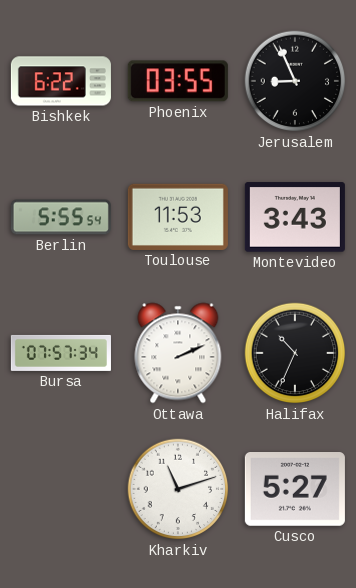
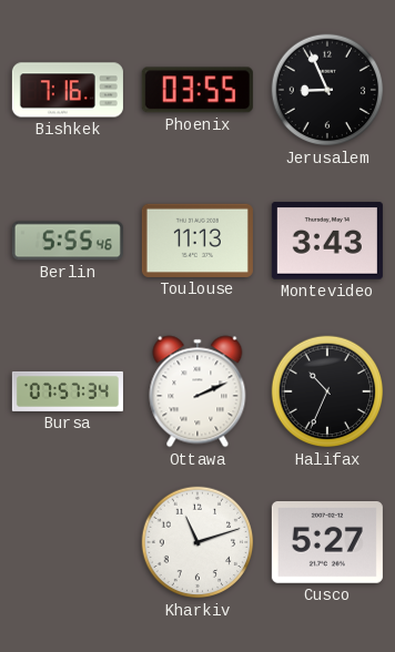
Bishkek: 6:22 -> 7:16 (68, 90)
Berlin: 5:55:54 -> 5:55:46 (68, 241)
Toulouse: 11:53 -> 11:13 (197, 241)
